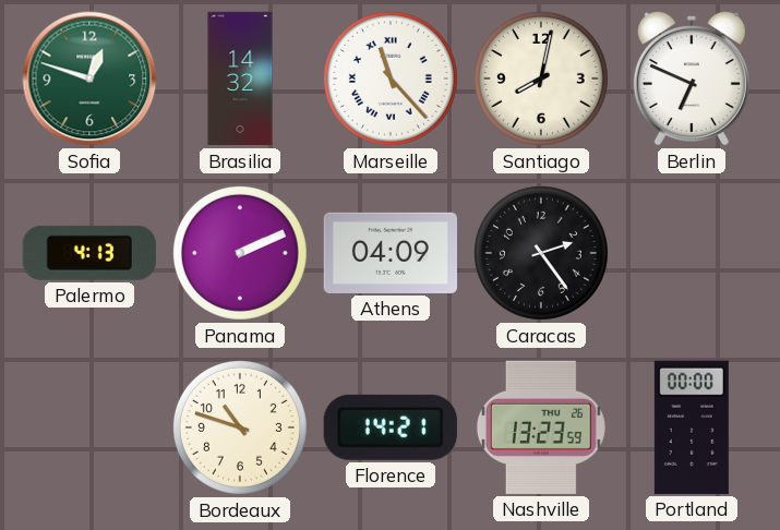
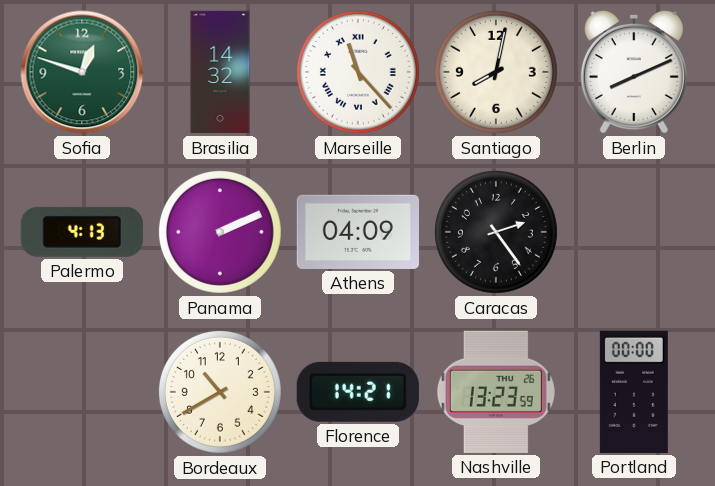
Berlin: 6:49 -> 8:11 (634, 72)
Bordeaux: 10:48 -> 10:40 (220, 392)
